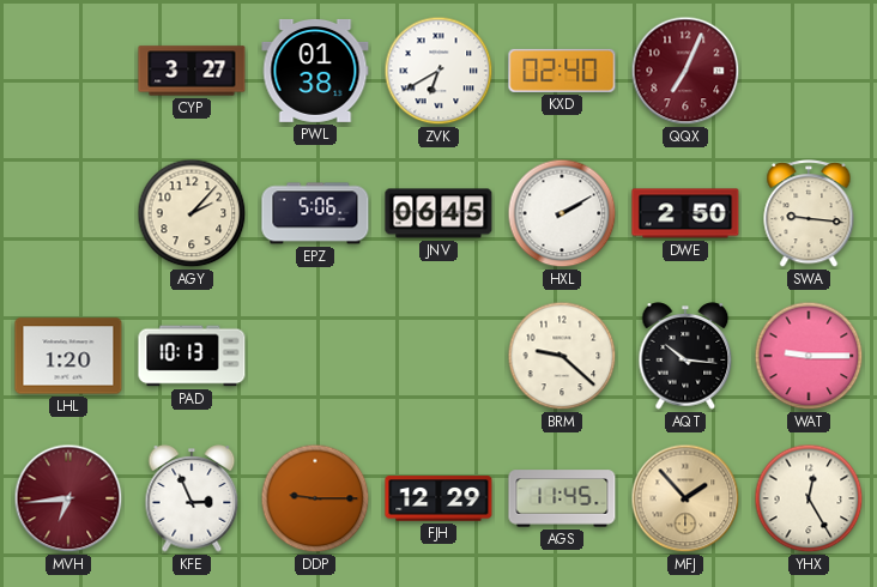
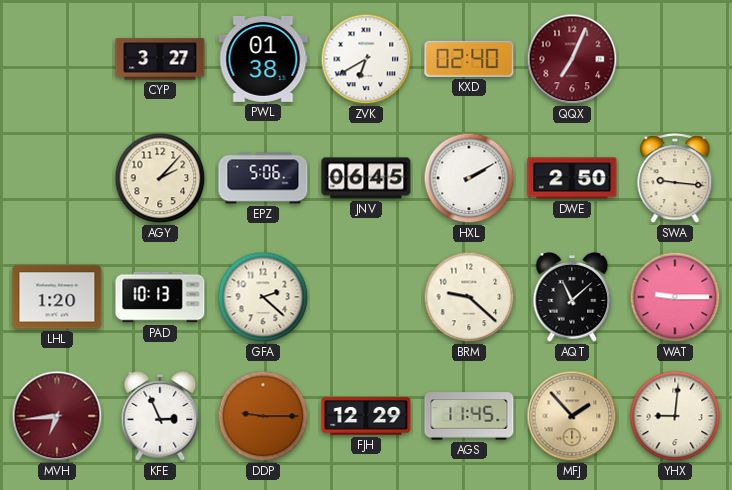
GFA: none -> 2:22 (263, 297)
AQT: 10:16 -> 11:08 (572, 297)
YHX: 12:25 -> 9:01 (675, 416)
